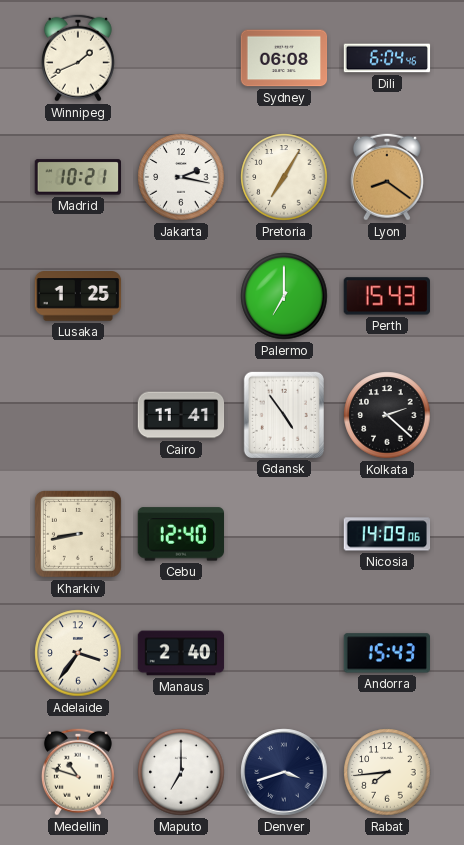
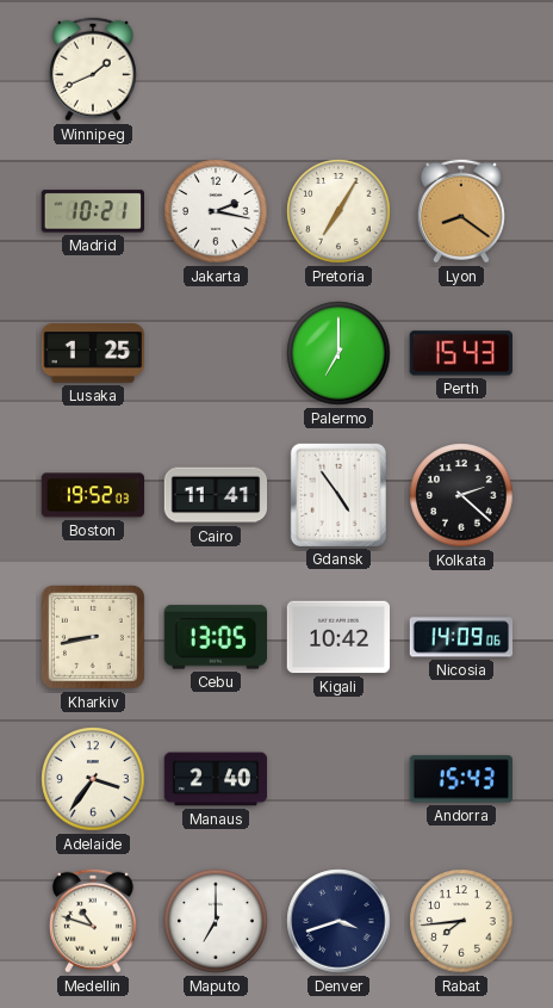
Sydney: 06:08 -> none (284, 58)
Dili: 6:04 -> none (387, 58)
Boston: none -> 19:52 (93, 495)
Cebu: 12:40 -> 13:05 (215, 637)
Kigali: none -> 10:42 (338, 637)
